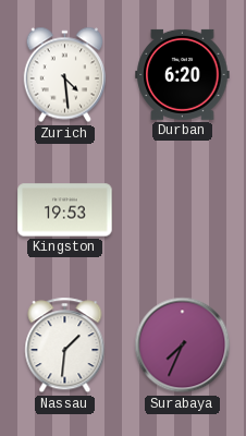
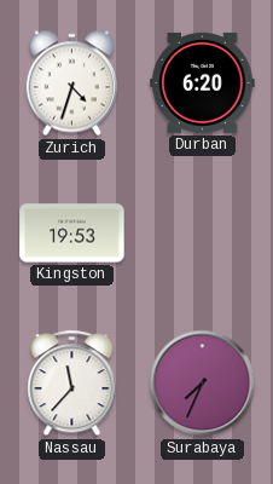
Zurich: 4:29 -> 4:33 (72, 83)
Nassau: 1:31 -> 11:37 (72, 384)
